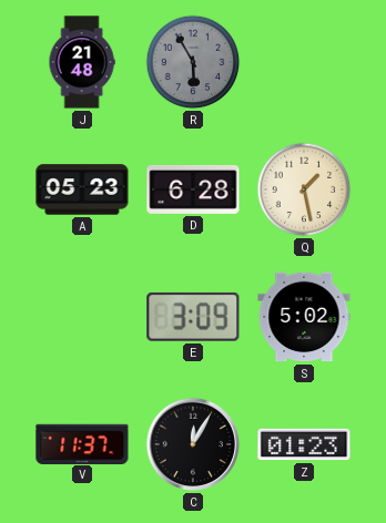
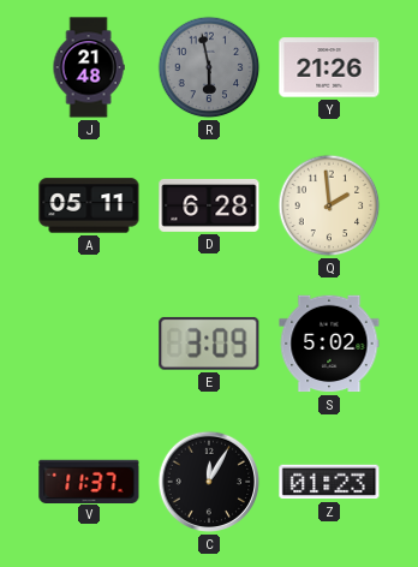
R: 5:55 -> 5:58 (209, 67)
Y: none -> 21:26 (329, 67)
A: 05:23 -> 05:11 (89, 205)
Q: 1:28 -> 1:59 (329, 205)
